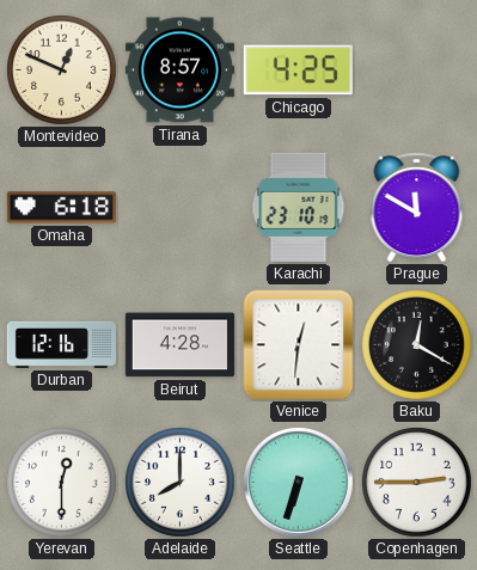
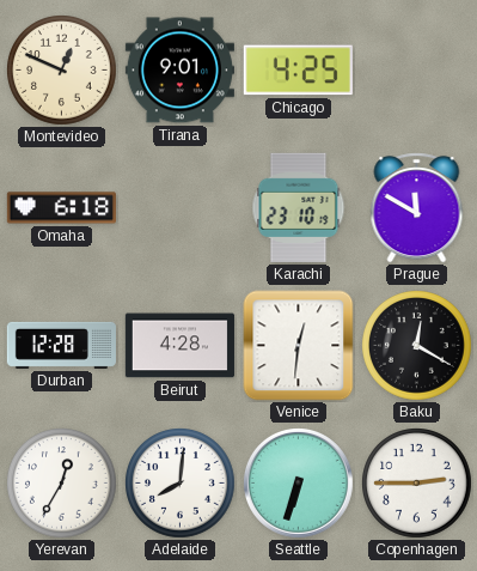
Tirana: 8:57 -> 9:01 (179, 71)
Durban: 12:16 -> 12:28 (61, 345)
Yerevan: 12:30 -> 12:35 (62, 484)
Adelaide: 8:00 -> 8:01 (181, 484)
